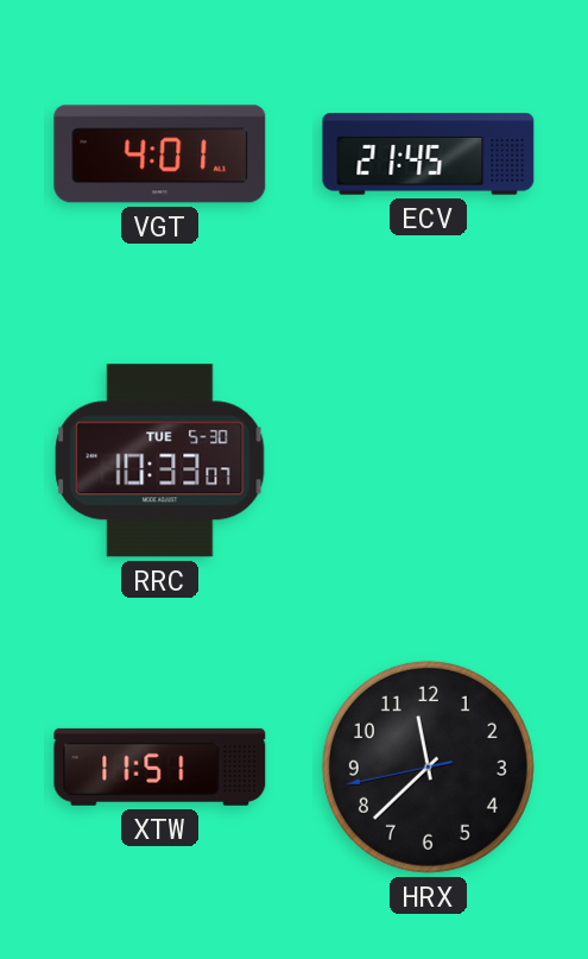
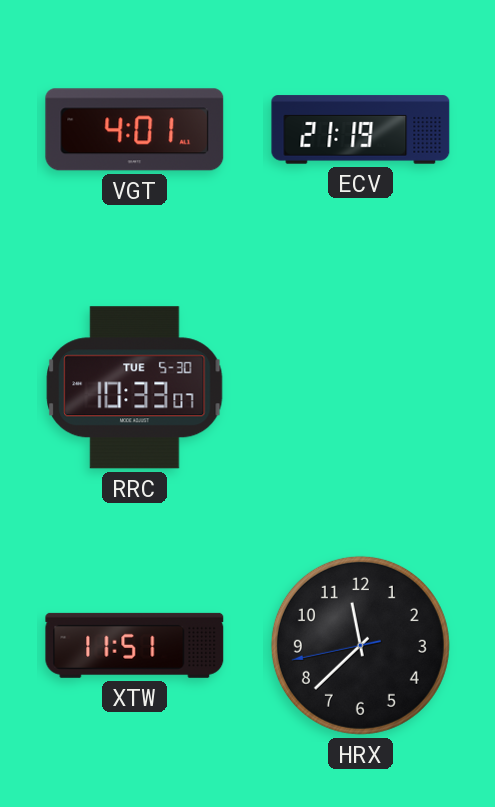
ECV: 21:45 -> 21:19 (361, 130)
